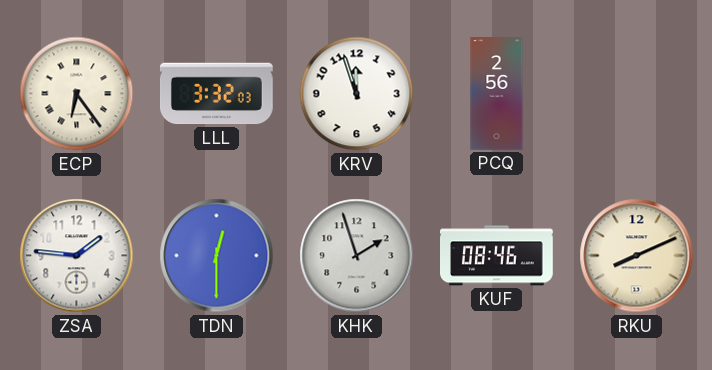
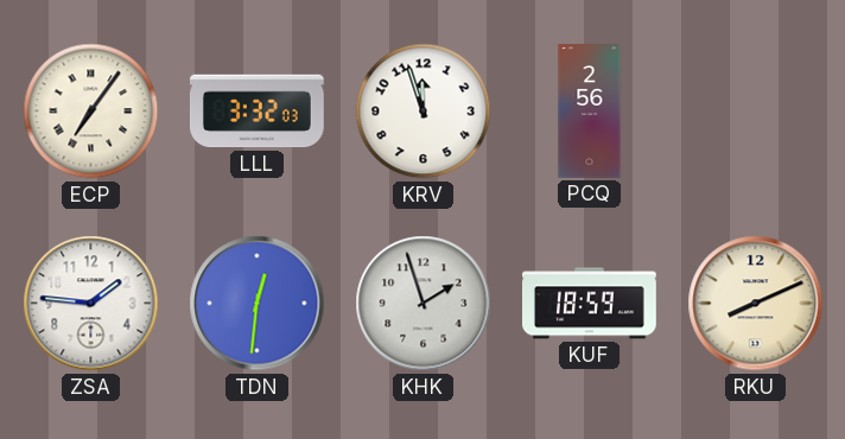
ECP: 6:24 -> 7:06 (91, 112)
TDN: 12:30 -> 12:31 (258, 304)
KUF: 08:46 -> 18:59 (590, 304)
